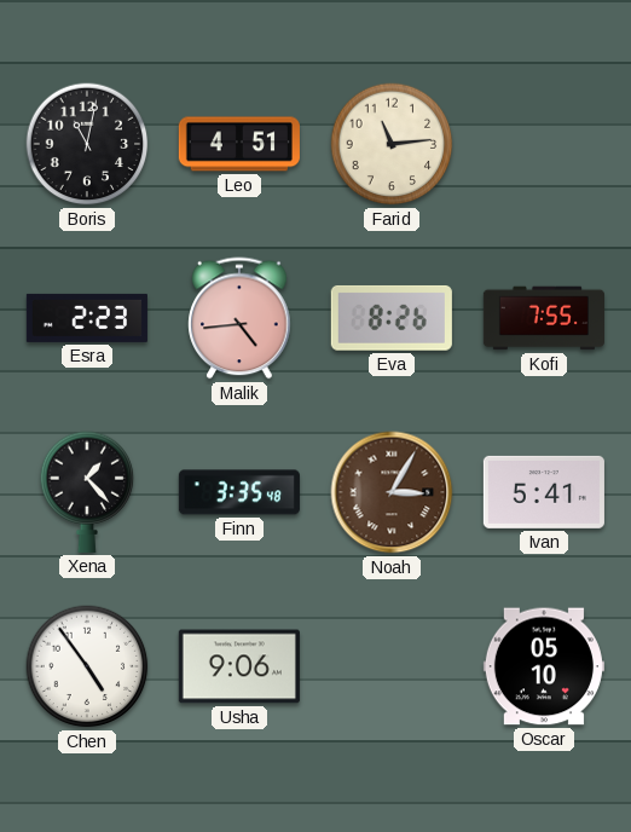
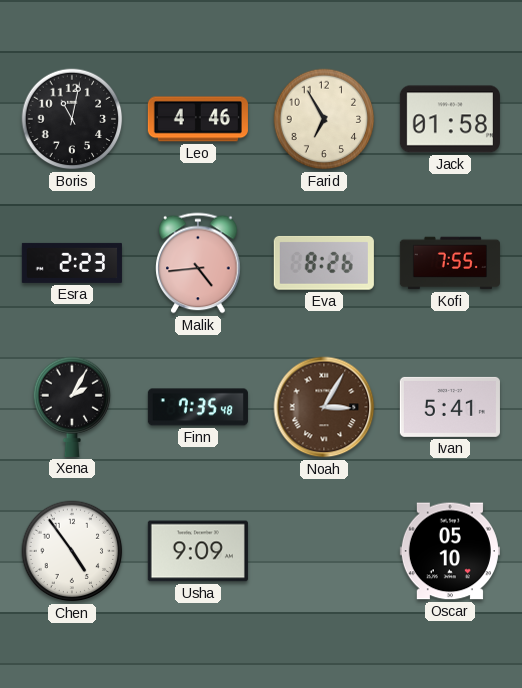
Leo: 4:51 -> 4:46 (198, 119)
Farid: 11:14 -> 6:55 (324, 119)
Jack: none -> 01:58 (450, 119)
Xena: 1:23 -> 2:05 (72, 407)
Finn: 3:35 -> 7:35 (198, 407)
Usha: 9:06 -> 9:09 (198, 551)
